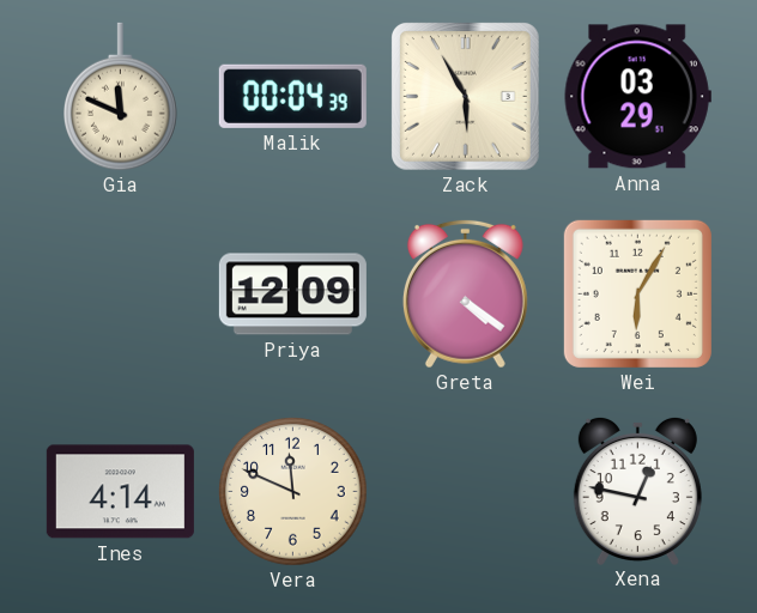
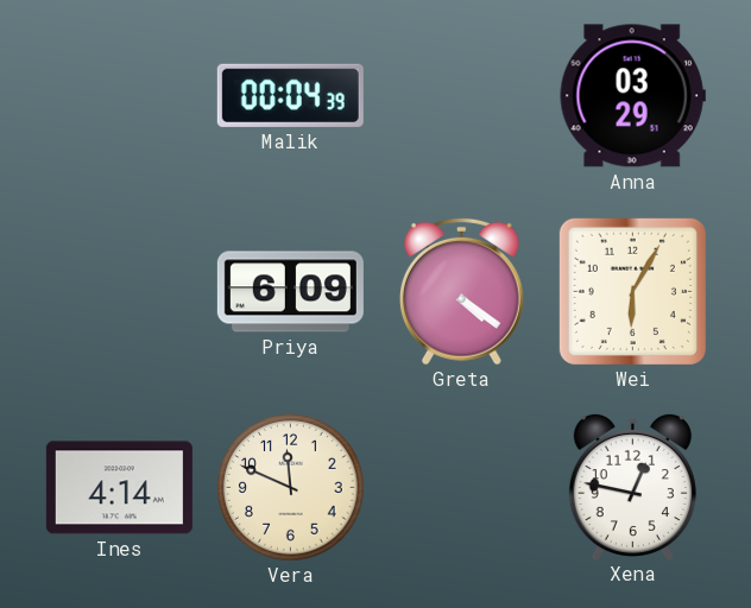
Gia: 11:49 -> none (121, 97)
Zack: 5:55 -> none (465, 96)
Priya: 12:09 -> 6:09 (290, 292)
